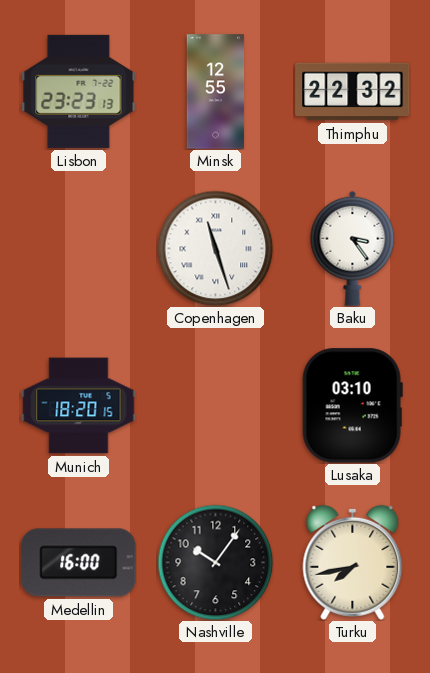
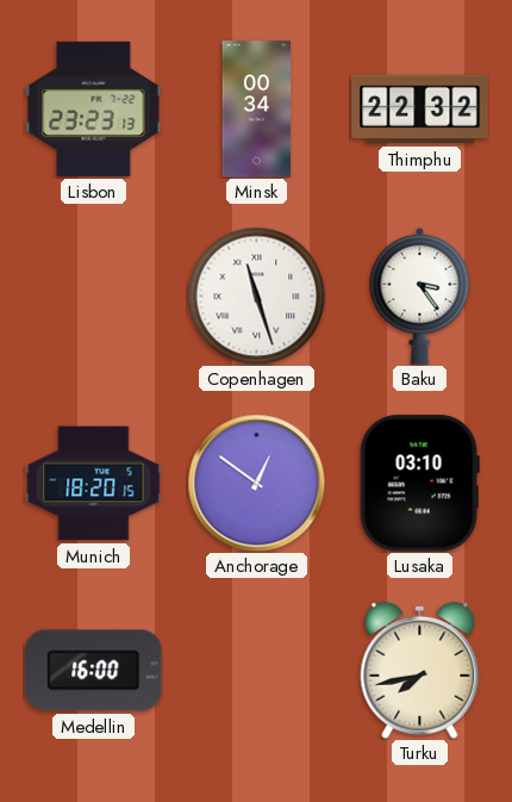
Minsk: 12:55 -> 00:34 (257, 110)
Anchorage: none -> 12:51 (256, 483)
Nashville: 10:06 -> none (215, 562)
